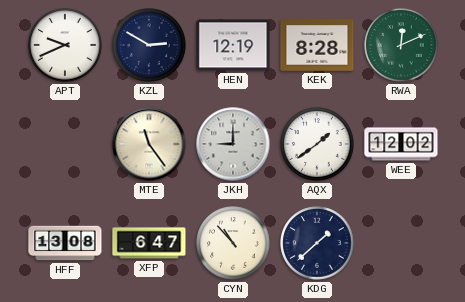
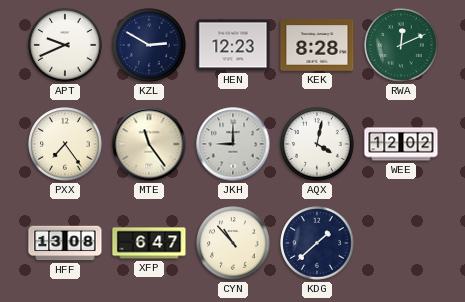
HEN: 12:19 -> 12:23 (233, 45)
PXX: none -> 7:24 (65, 144)
AQX: 1:39 -> 4:02 (317, 144)
